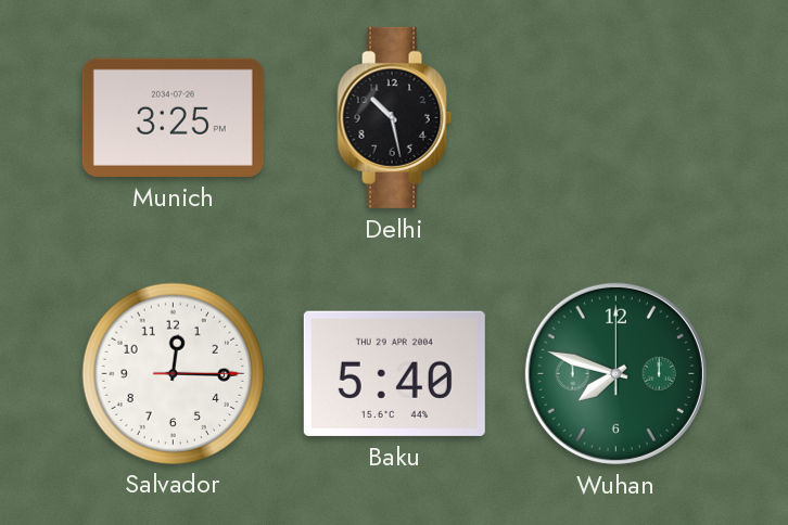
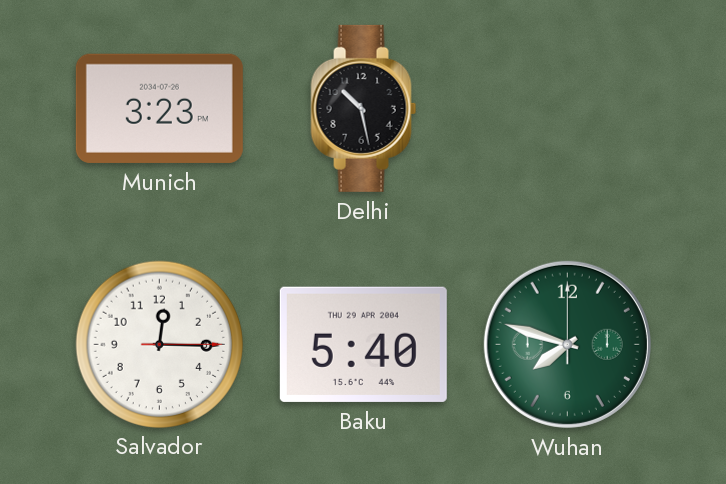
Munich: 3:25 -> 3:23 (159, 108)
